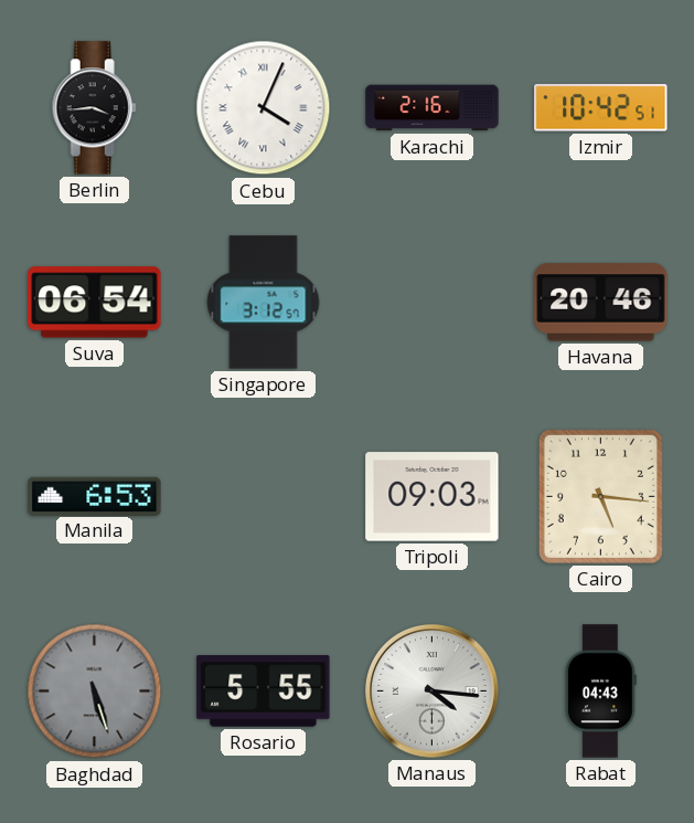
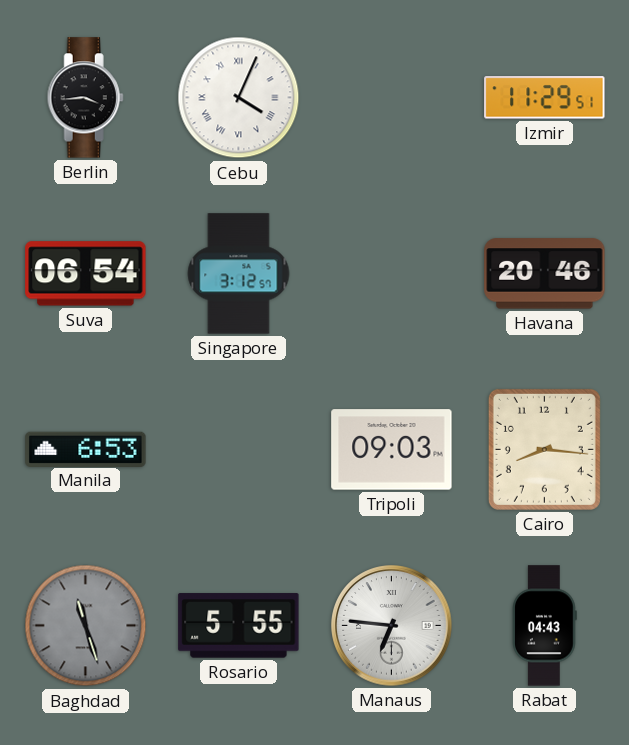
Karachi: 2:16 -> none (433, 108)
Izmir: 10:42 -> 11:29 (545, 98)
Cairo: 5:16 -> 8:16 (544, 449)
Baghdad: 5:27 -> 11:27 (86, 626)
Manaus: 4:16 -> 6:46 (392, 626)
